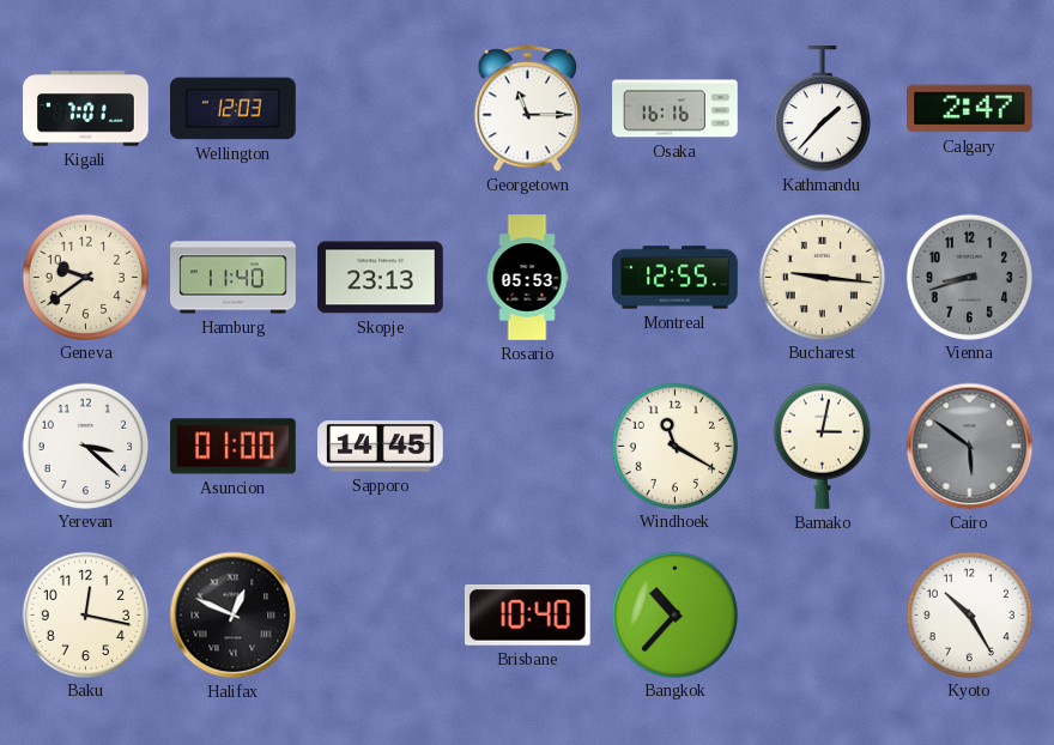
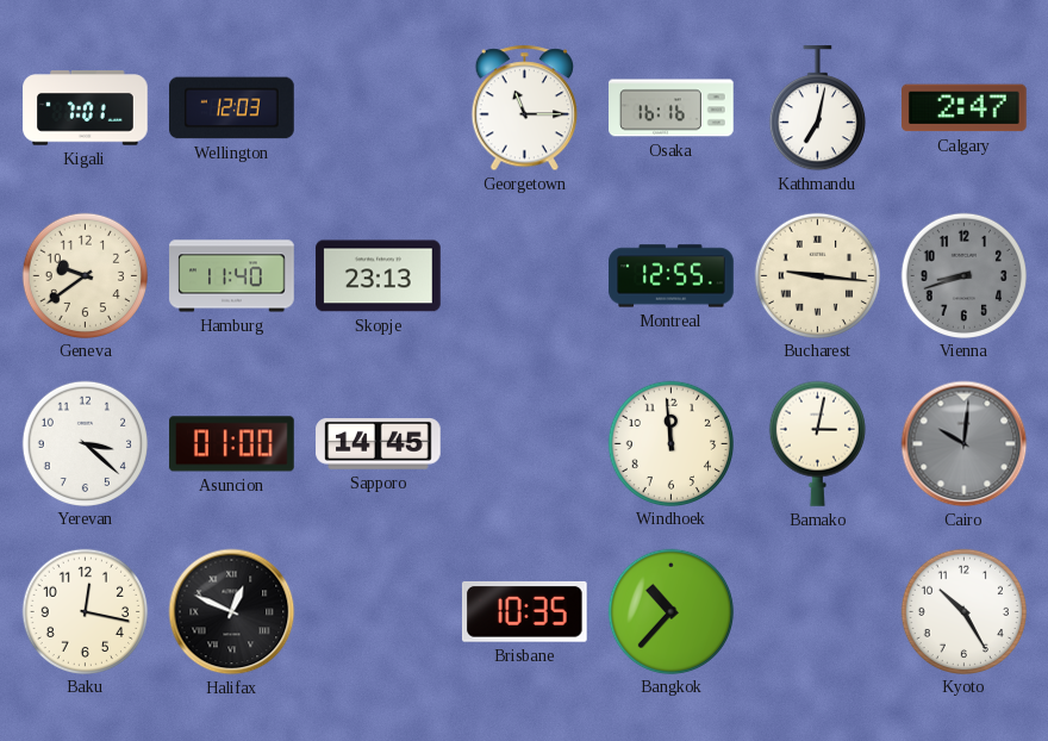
Kathmandu: 1:37 -> 7:02 (817, 108)
Rosario: 05:53 -> none (527, 278)
Windhoek: 11:20 -> 11:59 (670, 443)
Cairo: 5:51 -> 10:01 (965, 444)
Brisbane: 10:40 -> 10:35 (524, 612)
